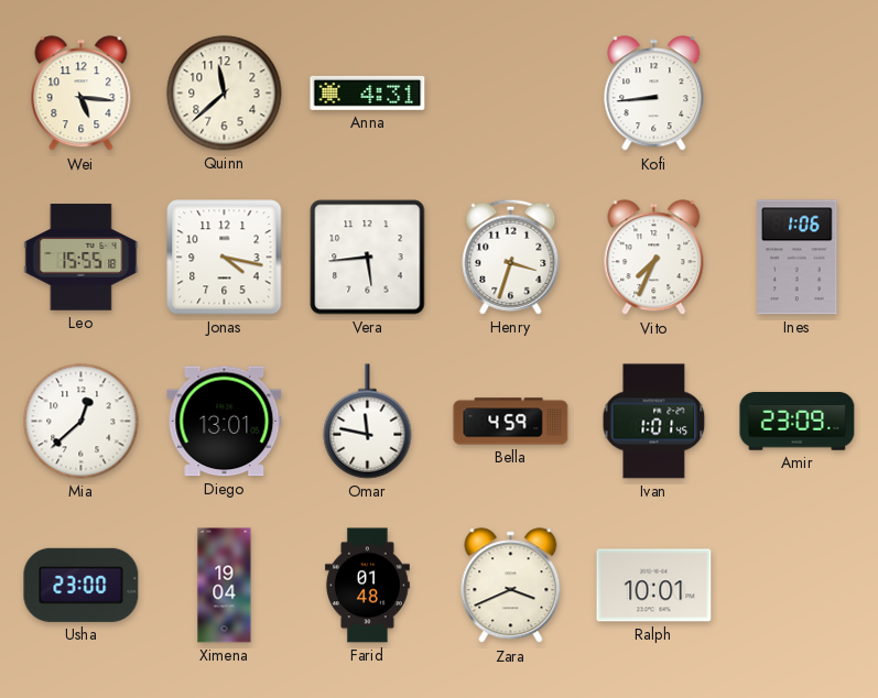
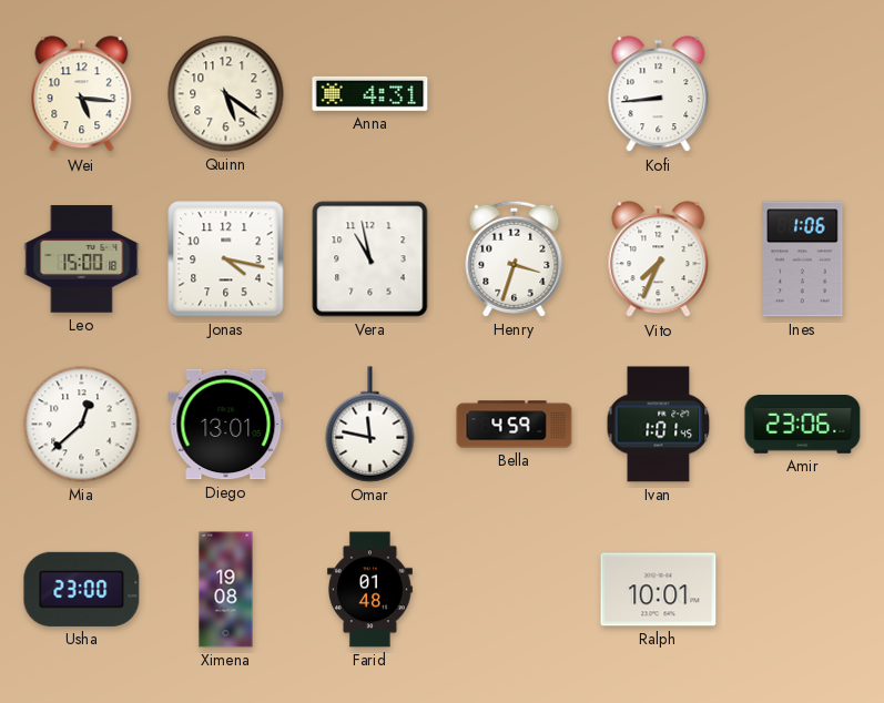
Quinn: 11:38 -> 5:21 (226, 94)
Leo: 15:55 -> 15:00 (82, 259)
Vera: 5:44 -> 10:58 (370, 259)
Amir: 23:09 -> 23:06 (803, 425)
Ximena: 19:04 -> 19:08 (226, 590)
Zara: 3:41 -> none (511, 586)
